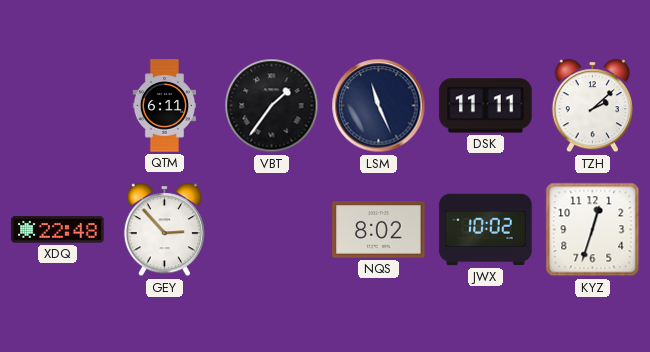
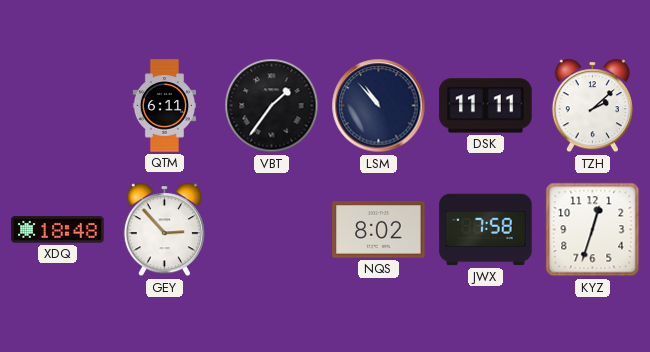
LSM: 11:26 -> 10:53 (379, 106)
XDQ: 22:48 -> 18:48 (58, 230)
JWX: 10:02 -> 7:58 (486, 230)
